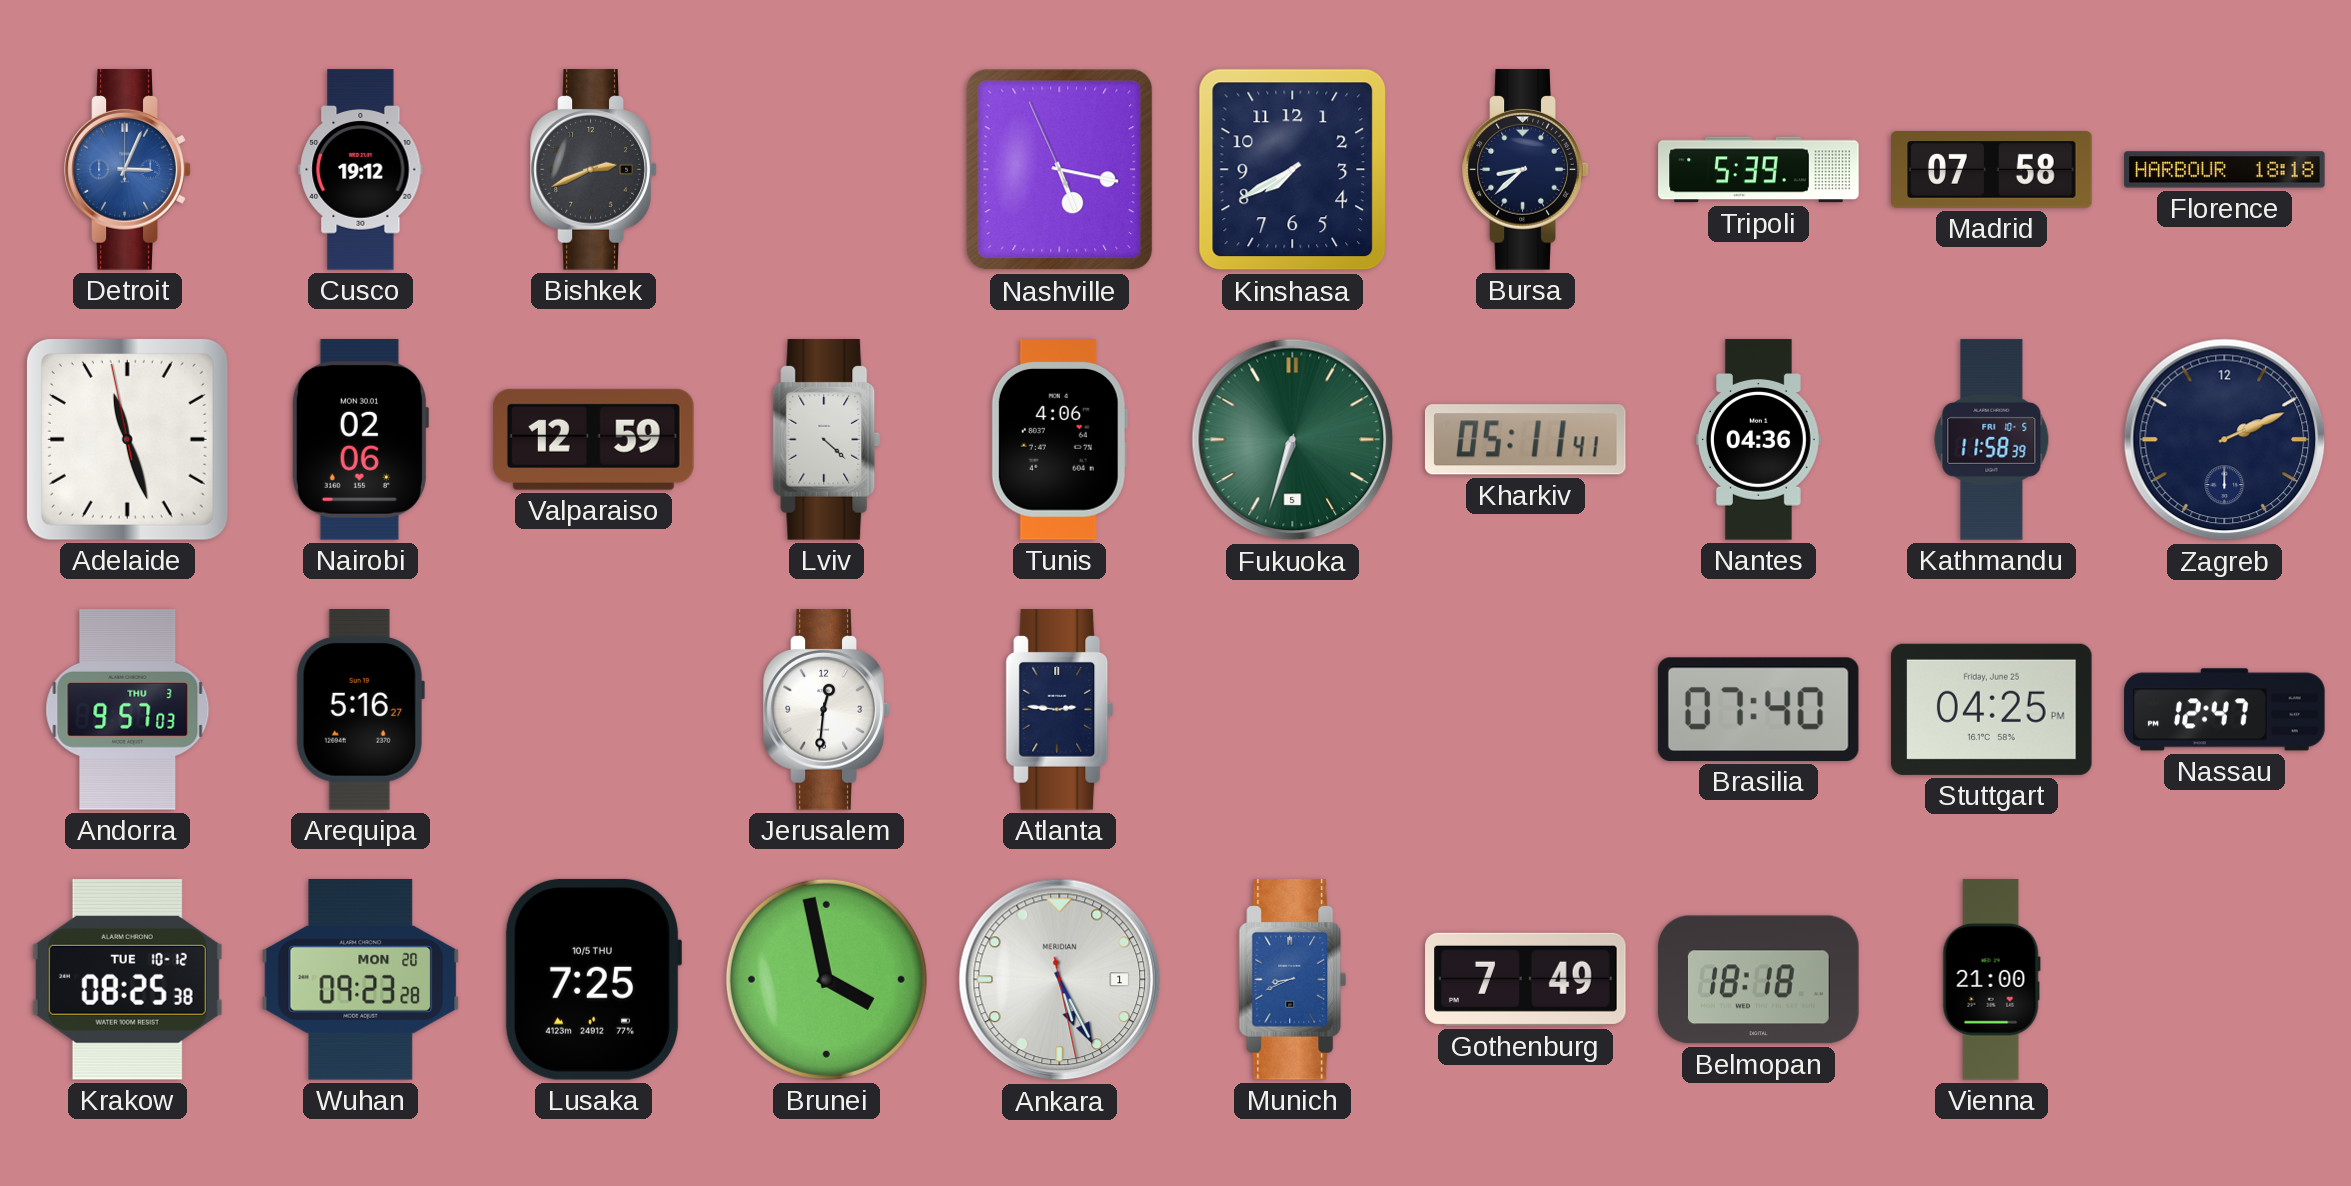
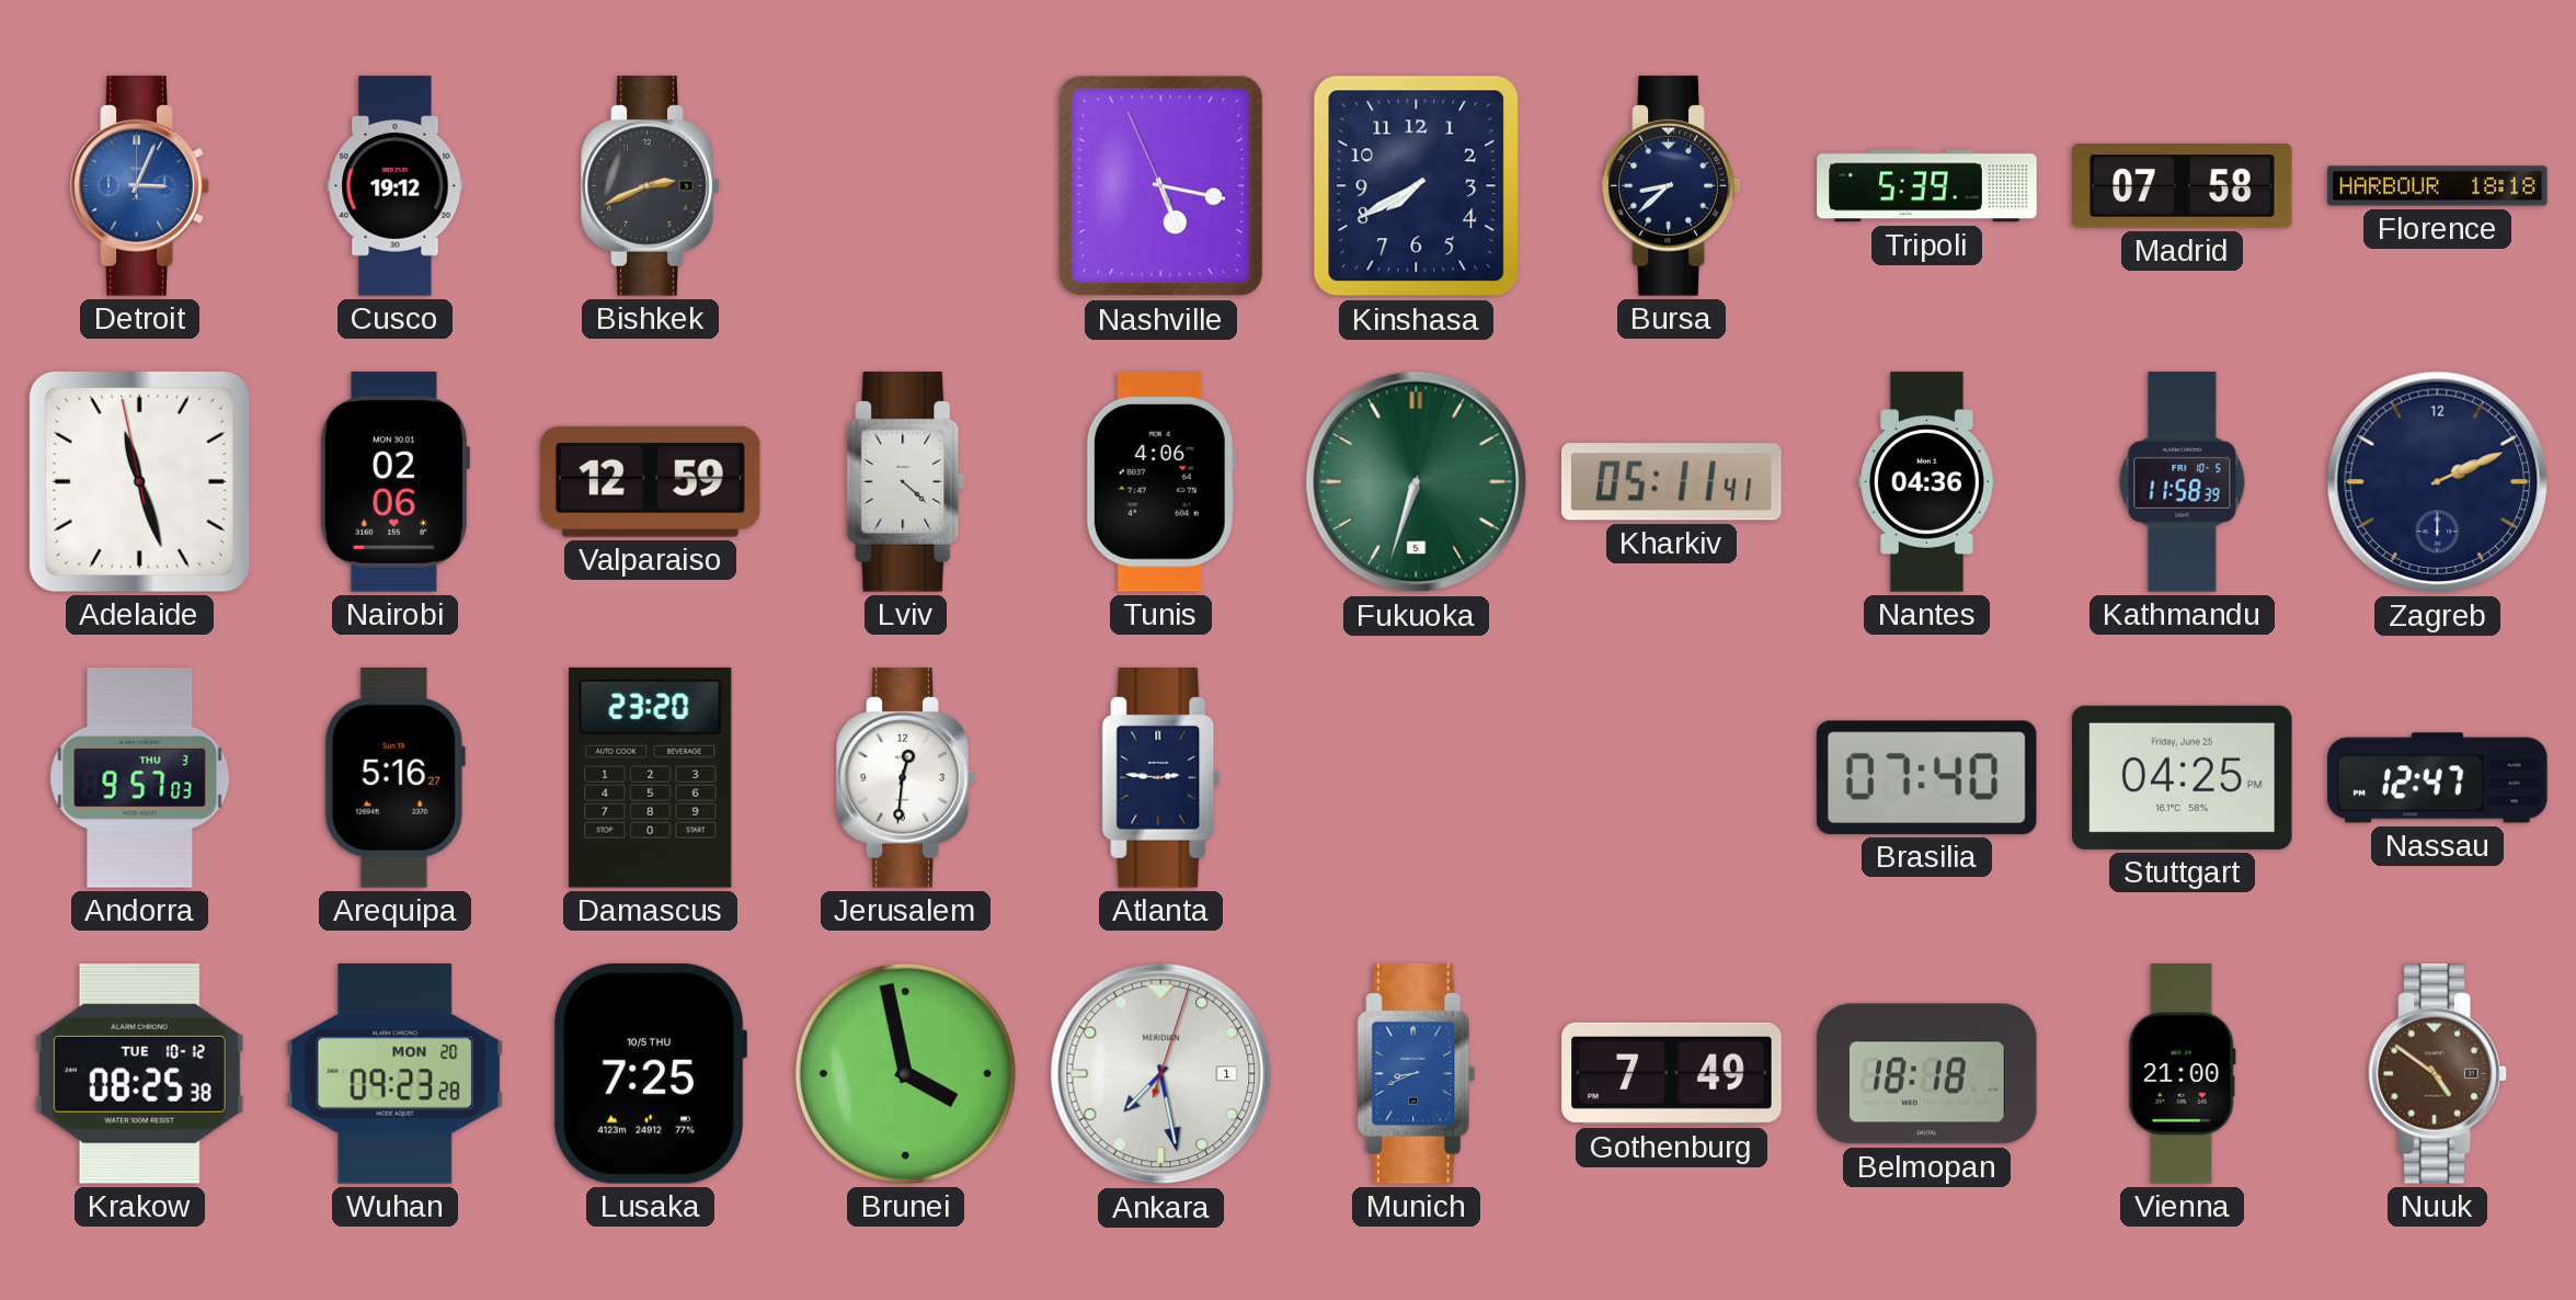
Damascus: none -> 23:20 (651, 777)
Ankara: 5:25 -> 7:28 (1161, 1074)
Nuuk: none -> 4:51 (2438, 1074)
